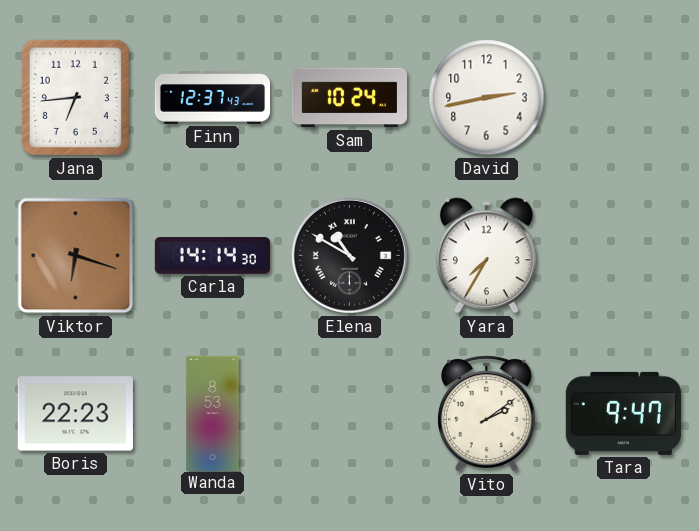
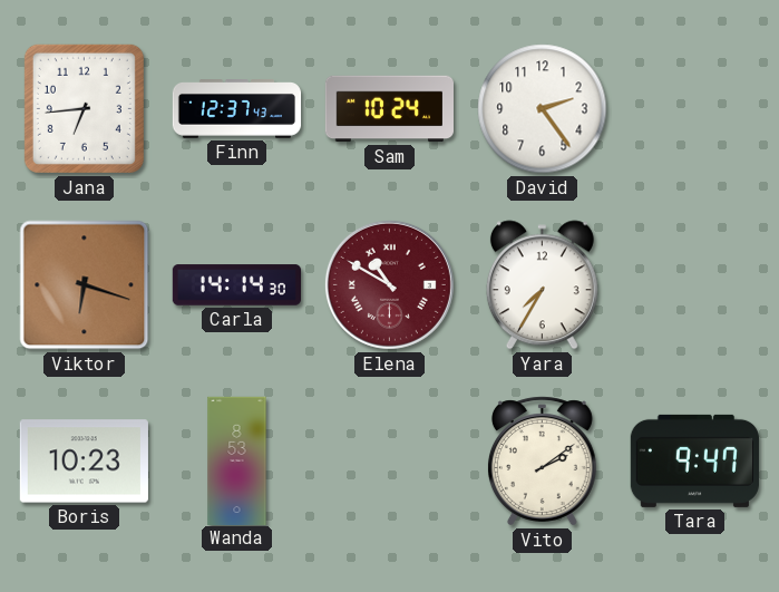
David: 2:43 -> 2:24 (543, 109)
Elena dial: black -> burgundy (389, 284)
Boris: 22:23 -> 10:23 (84, 462)
